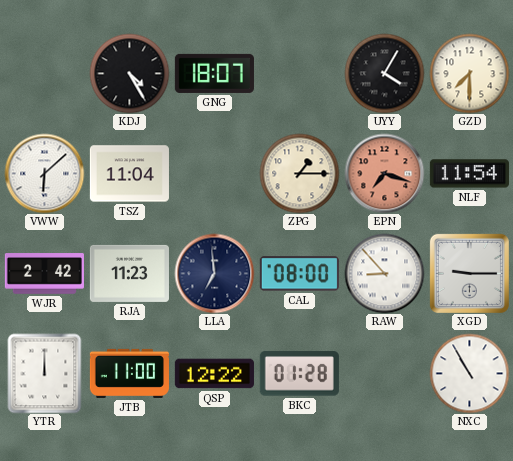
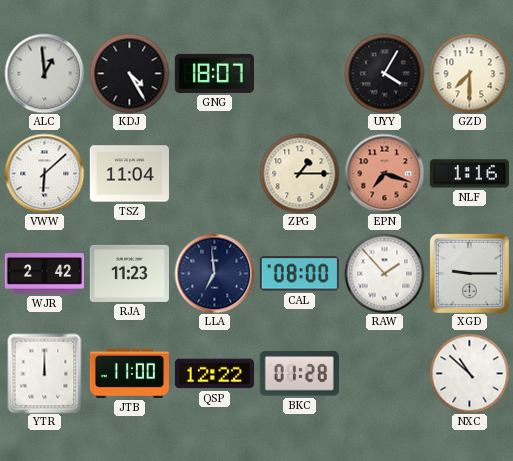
ALC: none -> 12:59 (44, 73)
NLF: 11:54 -> 1:16 (469, 174)
RAW: 8:53 -> 1:53 (384, 273)
NXC: 10:55 -> 10:52 (469, 373)
